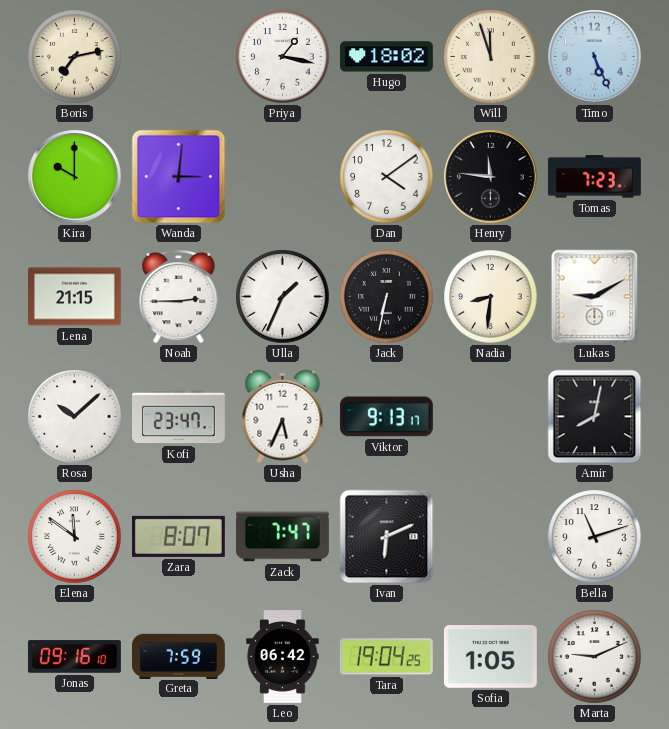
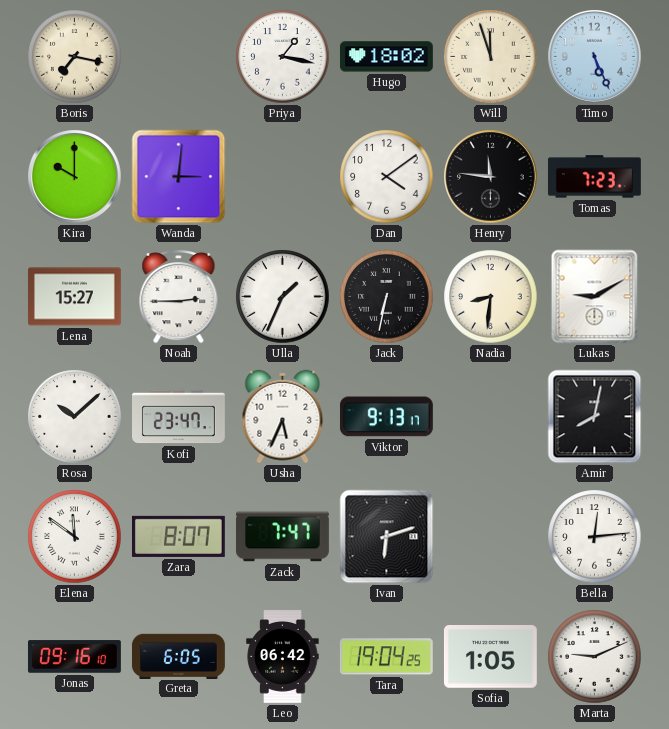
Boris: 7:13 -> 7:17 (75, 57)
Lena: 21:15 -> 15:27 (74, 297)
Ivan: 6:11 -> 6:12 (387, 537)
Bella: 11:12 -> 12:14 (595, 537)
Greta: 7:59 -> 6:05 (179, 656)
